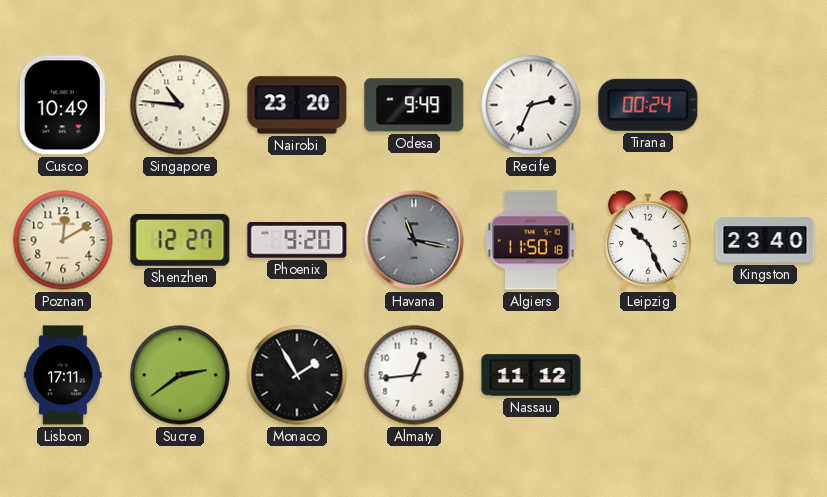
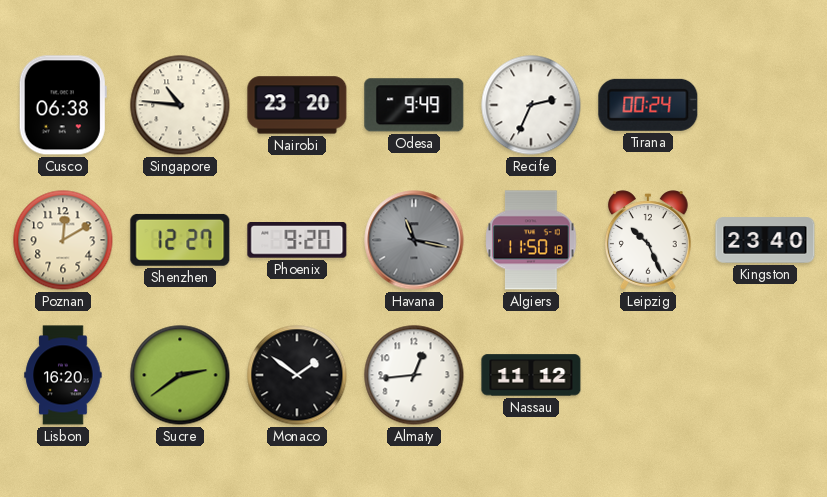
Cusco: 10:49 -> 06:38 (63, 105)
Lisbon: 17:11 -> 16:20 (63, 375)
Monaco: 1:55 -> 1:51 (297, 375)
